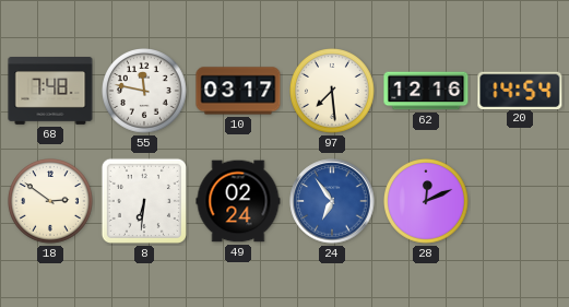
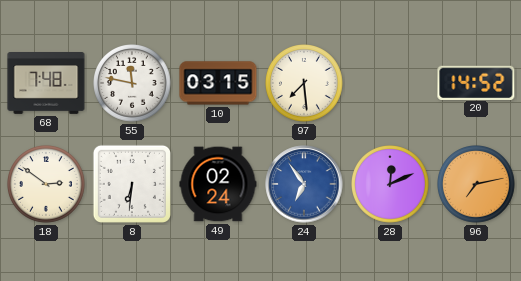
10: 03:17 -> 03:15 (218, 83)
62: 12:16 -> none (426, 91)
20: 14:54 -> 14:52 (476, 82)
96: none -> 7:13 (477, 185)
